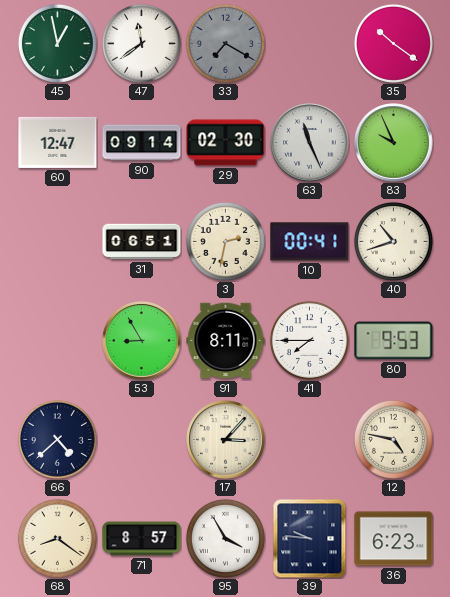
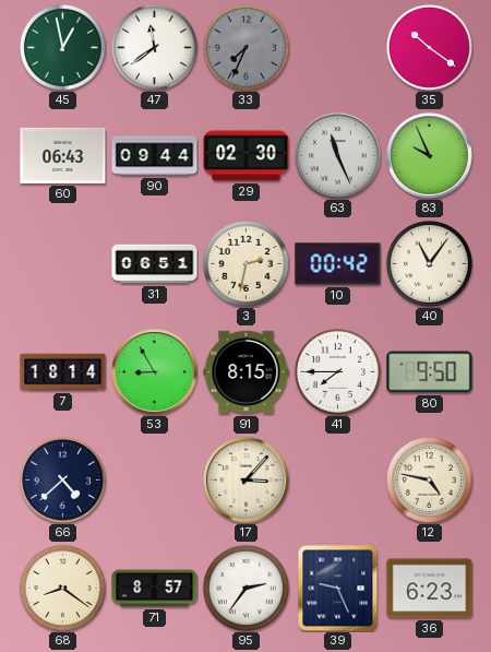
33: 7:20 -> 7:34 (245, 47)
60: 12:47 -> 06:43 (63, 155)
90: 09:14 -> 09:44 (155, 156)
10: 00:41 -> 00:42 (338, 264)
40: 10:42 -> 11:06 (429, 263)
7: none -> 18:14 (63, 372)
91: 8:11 -> 8:15 (247, 372)
80: 9:53 -> 9:50 (430, 372)
95: 3:55 -> 2:36 (245, 588)
39: 9:46 -> 9:26 (338, 588)
